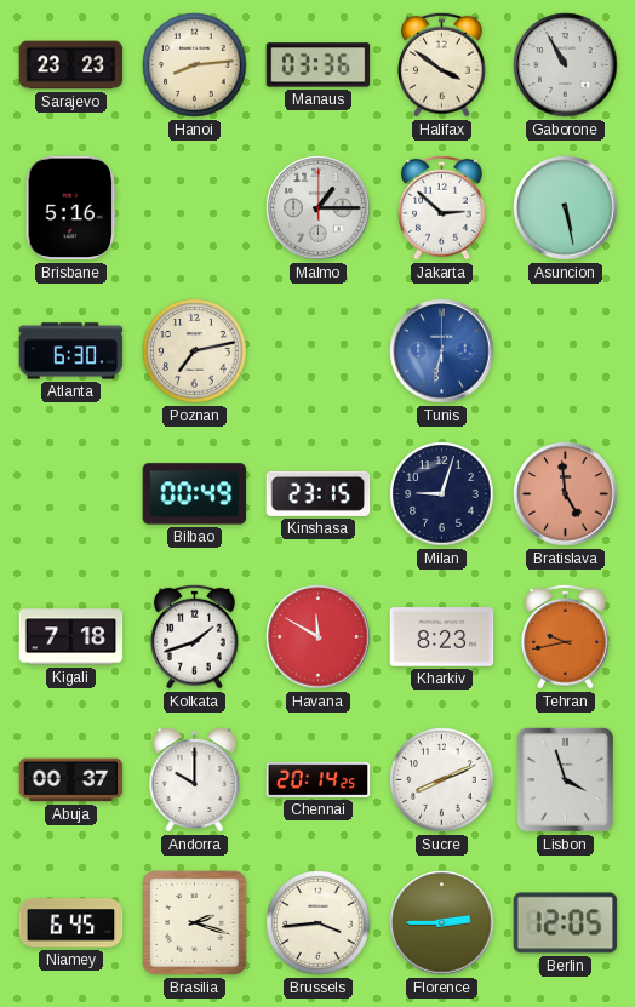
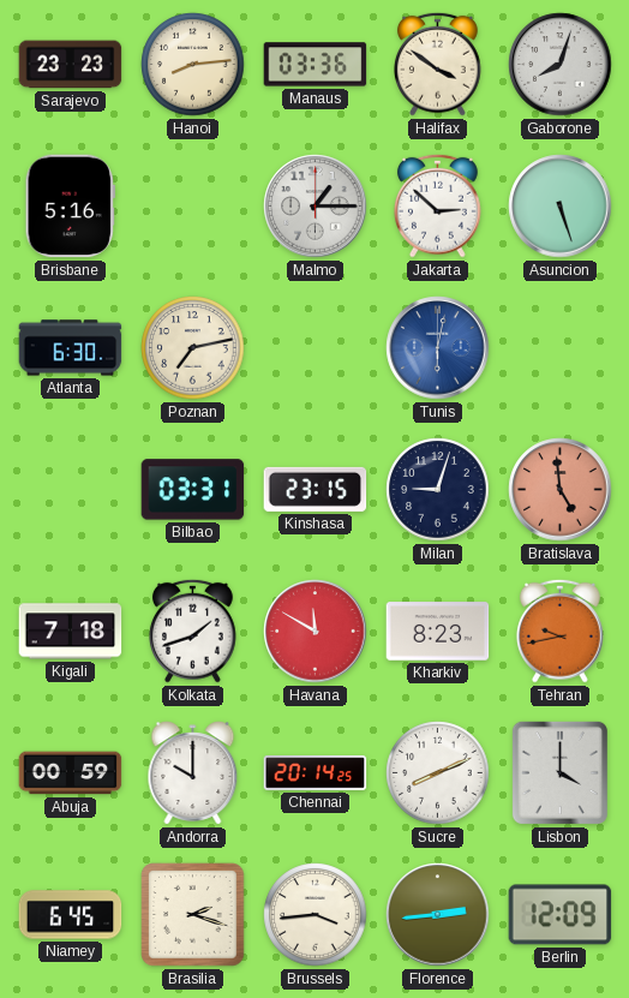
Gaborone: 10:55 -> 8:03 (561, 65)
Asuncion: 5:28 -> 5:27 (561, 207)
Tunis: 6:32 -> 6:02 (438, 348)
Bilbao: 00:49 -> 03:31 (193, 490)
Abuja: 00:37 -> 00:59 (71, 773)
Lisbon: 3:57 -> 4:00 (559, 772)
Florence: 2:45 -> 2:44 (438, 915)
Berlin: 12:05 -> 12:09 (561, 915)
